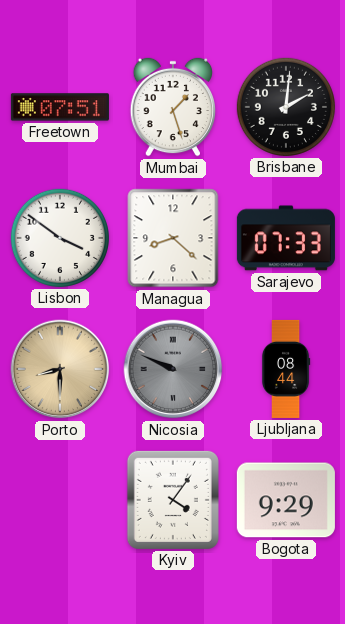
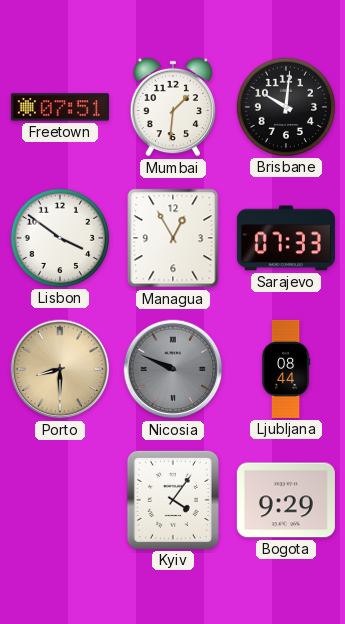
Mumbai: 1:27 -> 1:31 (172, 107)
Brisbane: 2:01 -> 10:01 (286, 107)
Managua: 8:22 -> 12:55 (173, 238)
